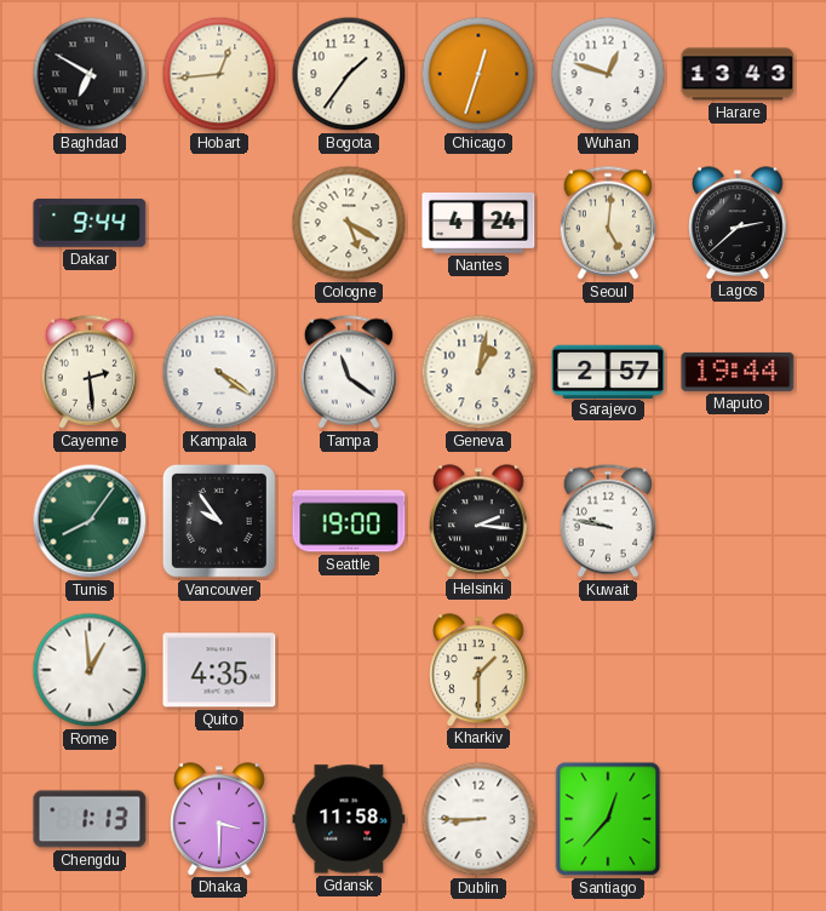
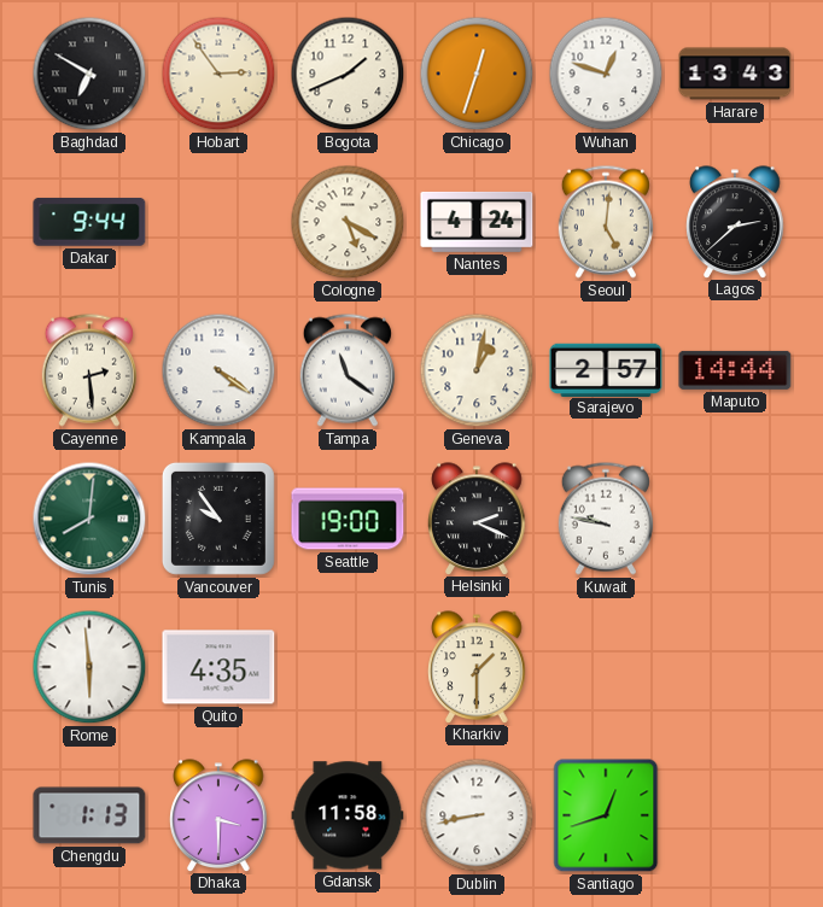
Hobart: 12:44 -> 2:54 (218, 74)
Bogota: 1:36 -> 1:41 (348, 74)
Maputo: 19:44 -> 14:44 (735, 370)
Tunis: 8:06 -> 8:01 (89, 519)
Helsinki: 2:16 -> 2:19 (477, 519)
Rome: 12:59 -> 5:59 (89, 667)
Dublin: 8:45 -> 8:43 (477, 815)
Santiago: 12:37 -> 12:42 (606, 815)
